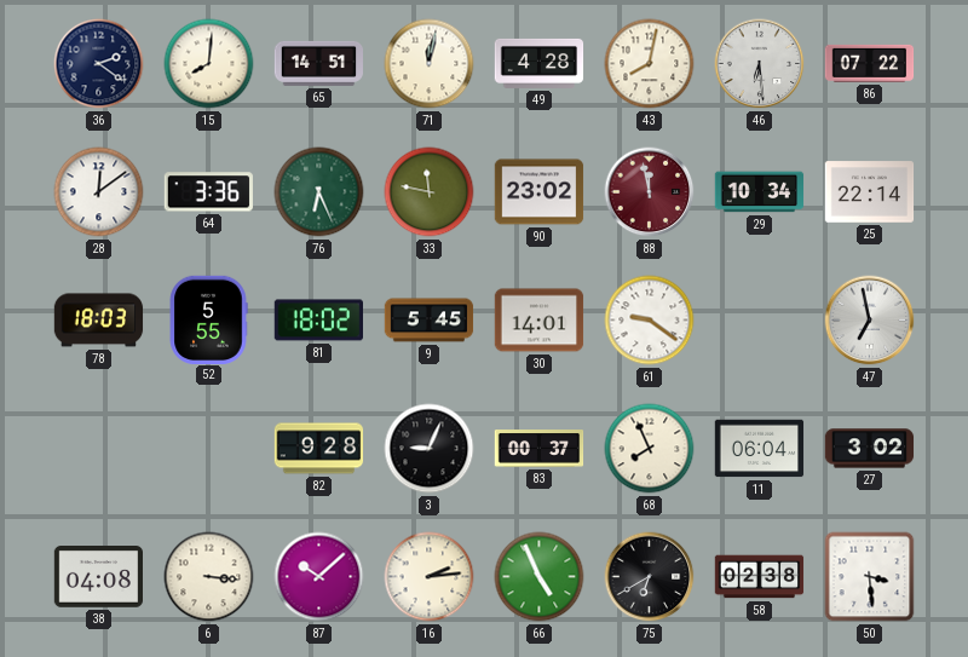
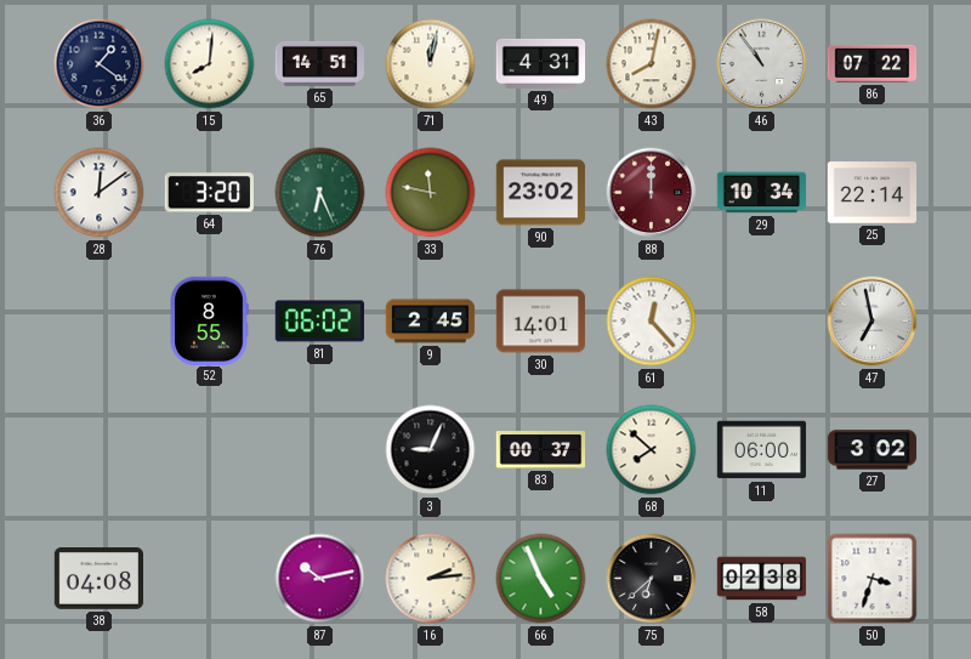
36: 2:21 -> 1:21 (100, 64)
49: 4:28 -> 4:31 (541, 63)
46: 6:29 -> 10:54 (762, 64)
64: 3:36 -> 3:20 (209, 193)
88: 11:58 -> 12:00 (652, 193)
78: 18:03 -> none (99, 321)
52: 5:55 -> 8:55 (209, 320)
81: 18:02 -> 06:02 (319, 322)
9: 5:45 -> 2:45 (431, 322)
61: 9:21 -> 12:23 (652, 322)
82: 9:28 -> none (319, 449)
68: 7:56 -> 7:52 (652, 450)
11: 06:04 -> 06:00 (762, 450)
6: 3:16 -> none (209, 577)
87: 10:08 -> 10:13 (320, 579)
75: 6:40 -> 6:38 (652, 579)
50: 3:29 -> 3:33 (873, 579)
